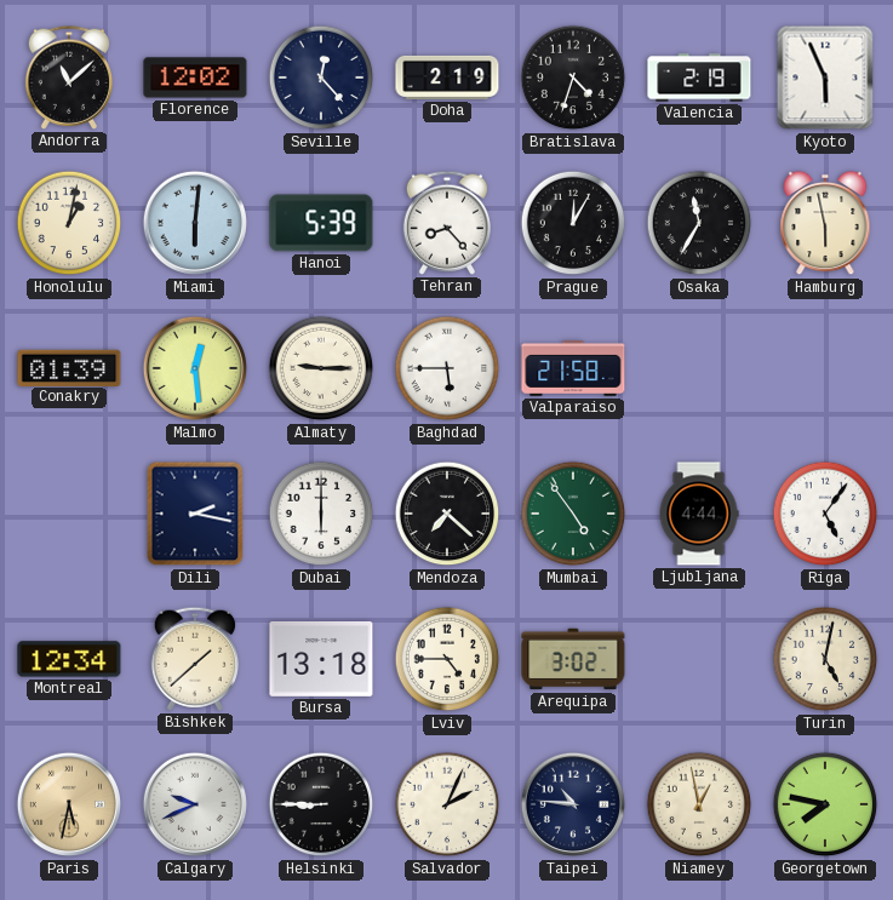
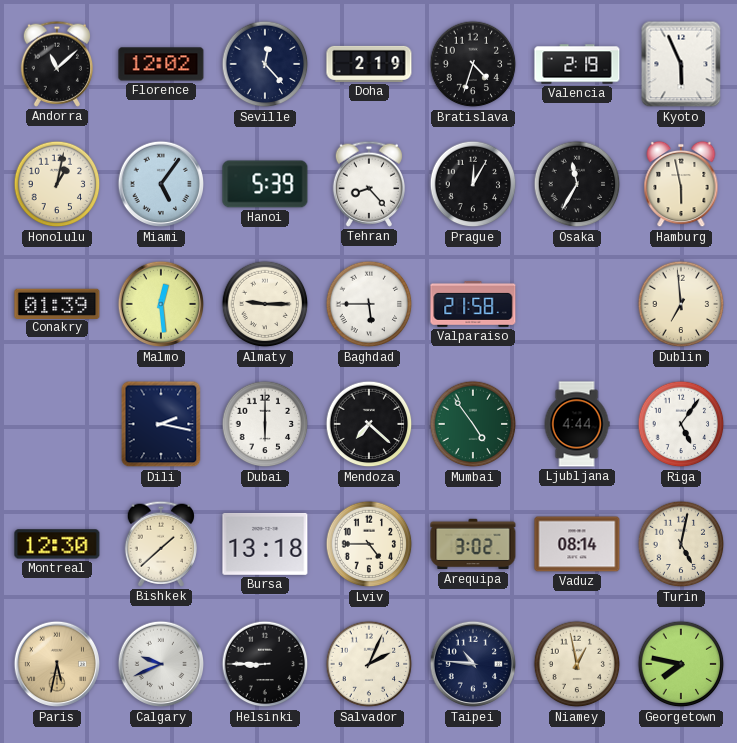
Miami: 6:01 -> 5:06 (161, 184)
Dublin: none -> 6:59 (681, 304)
Montreal: 12:34 -> 12:30 (57, 544)
Vaduz: none -> 08:14 (577, 544)
